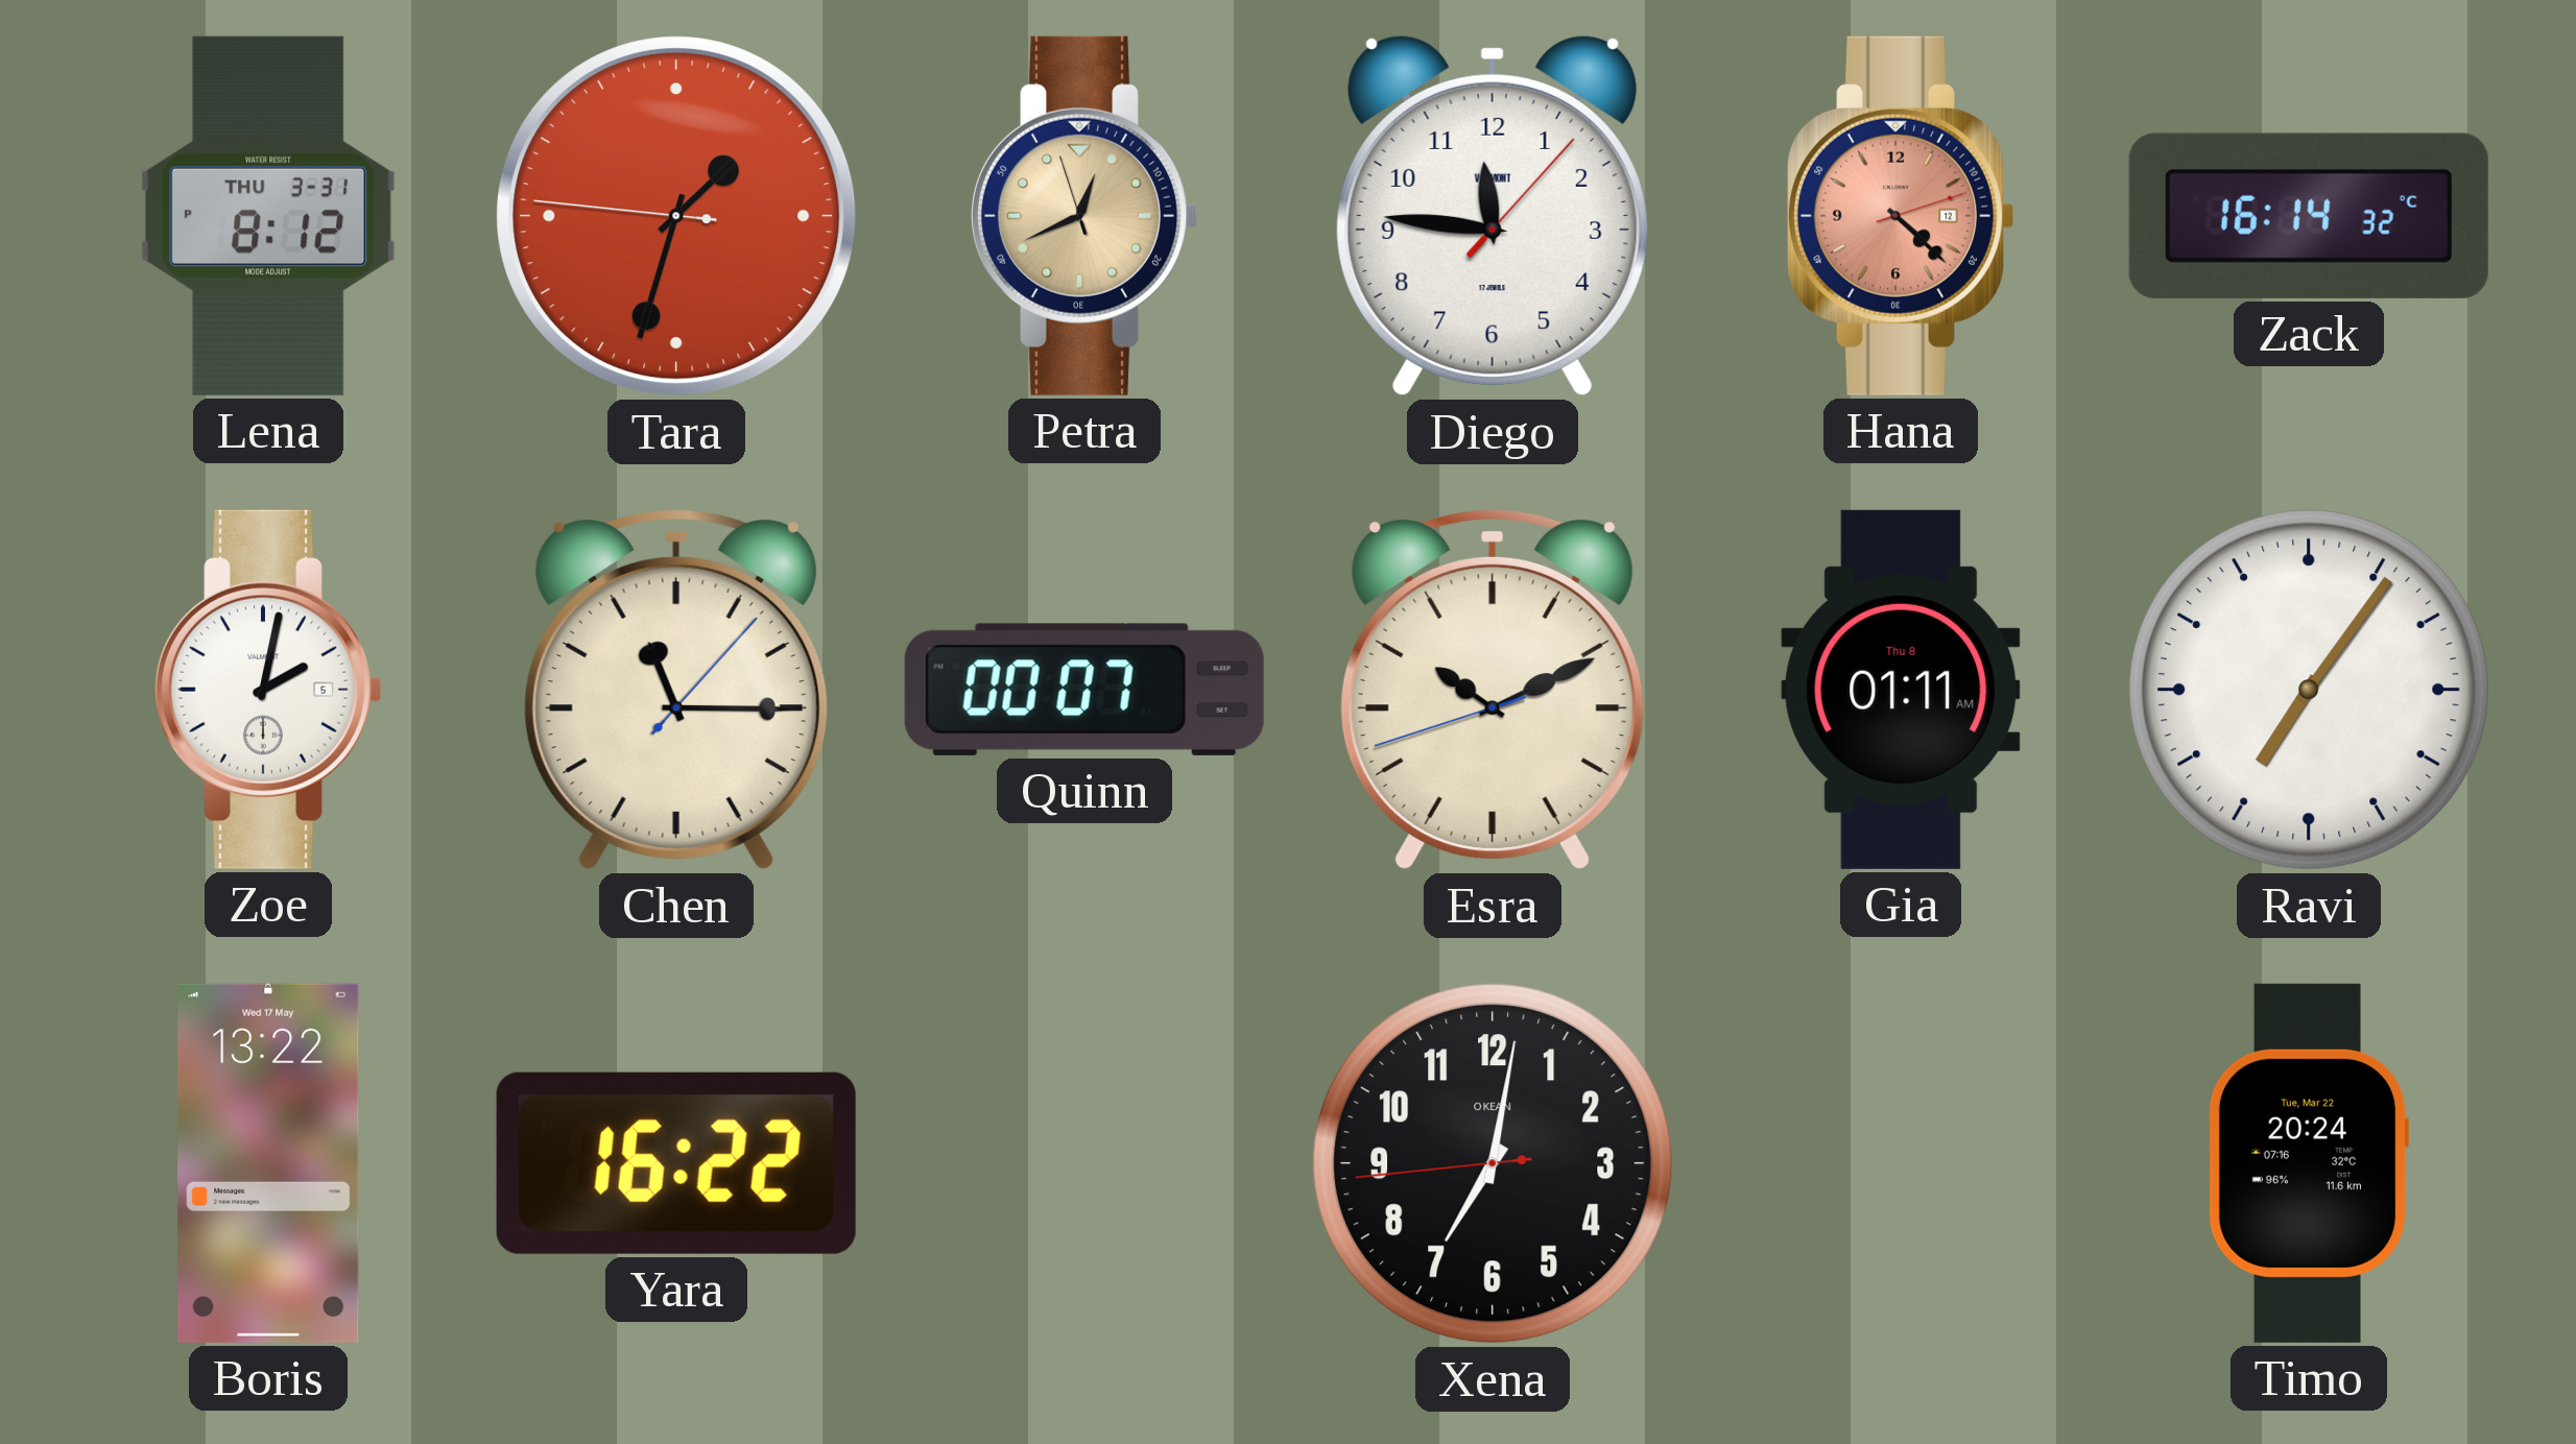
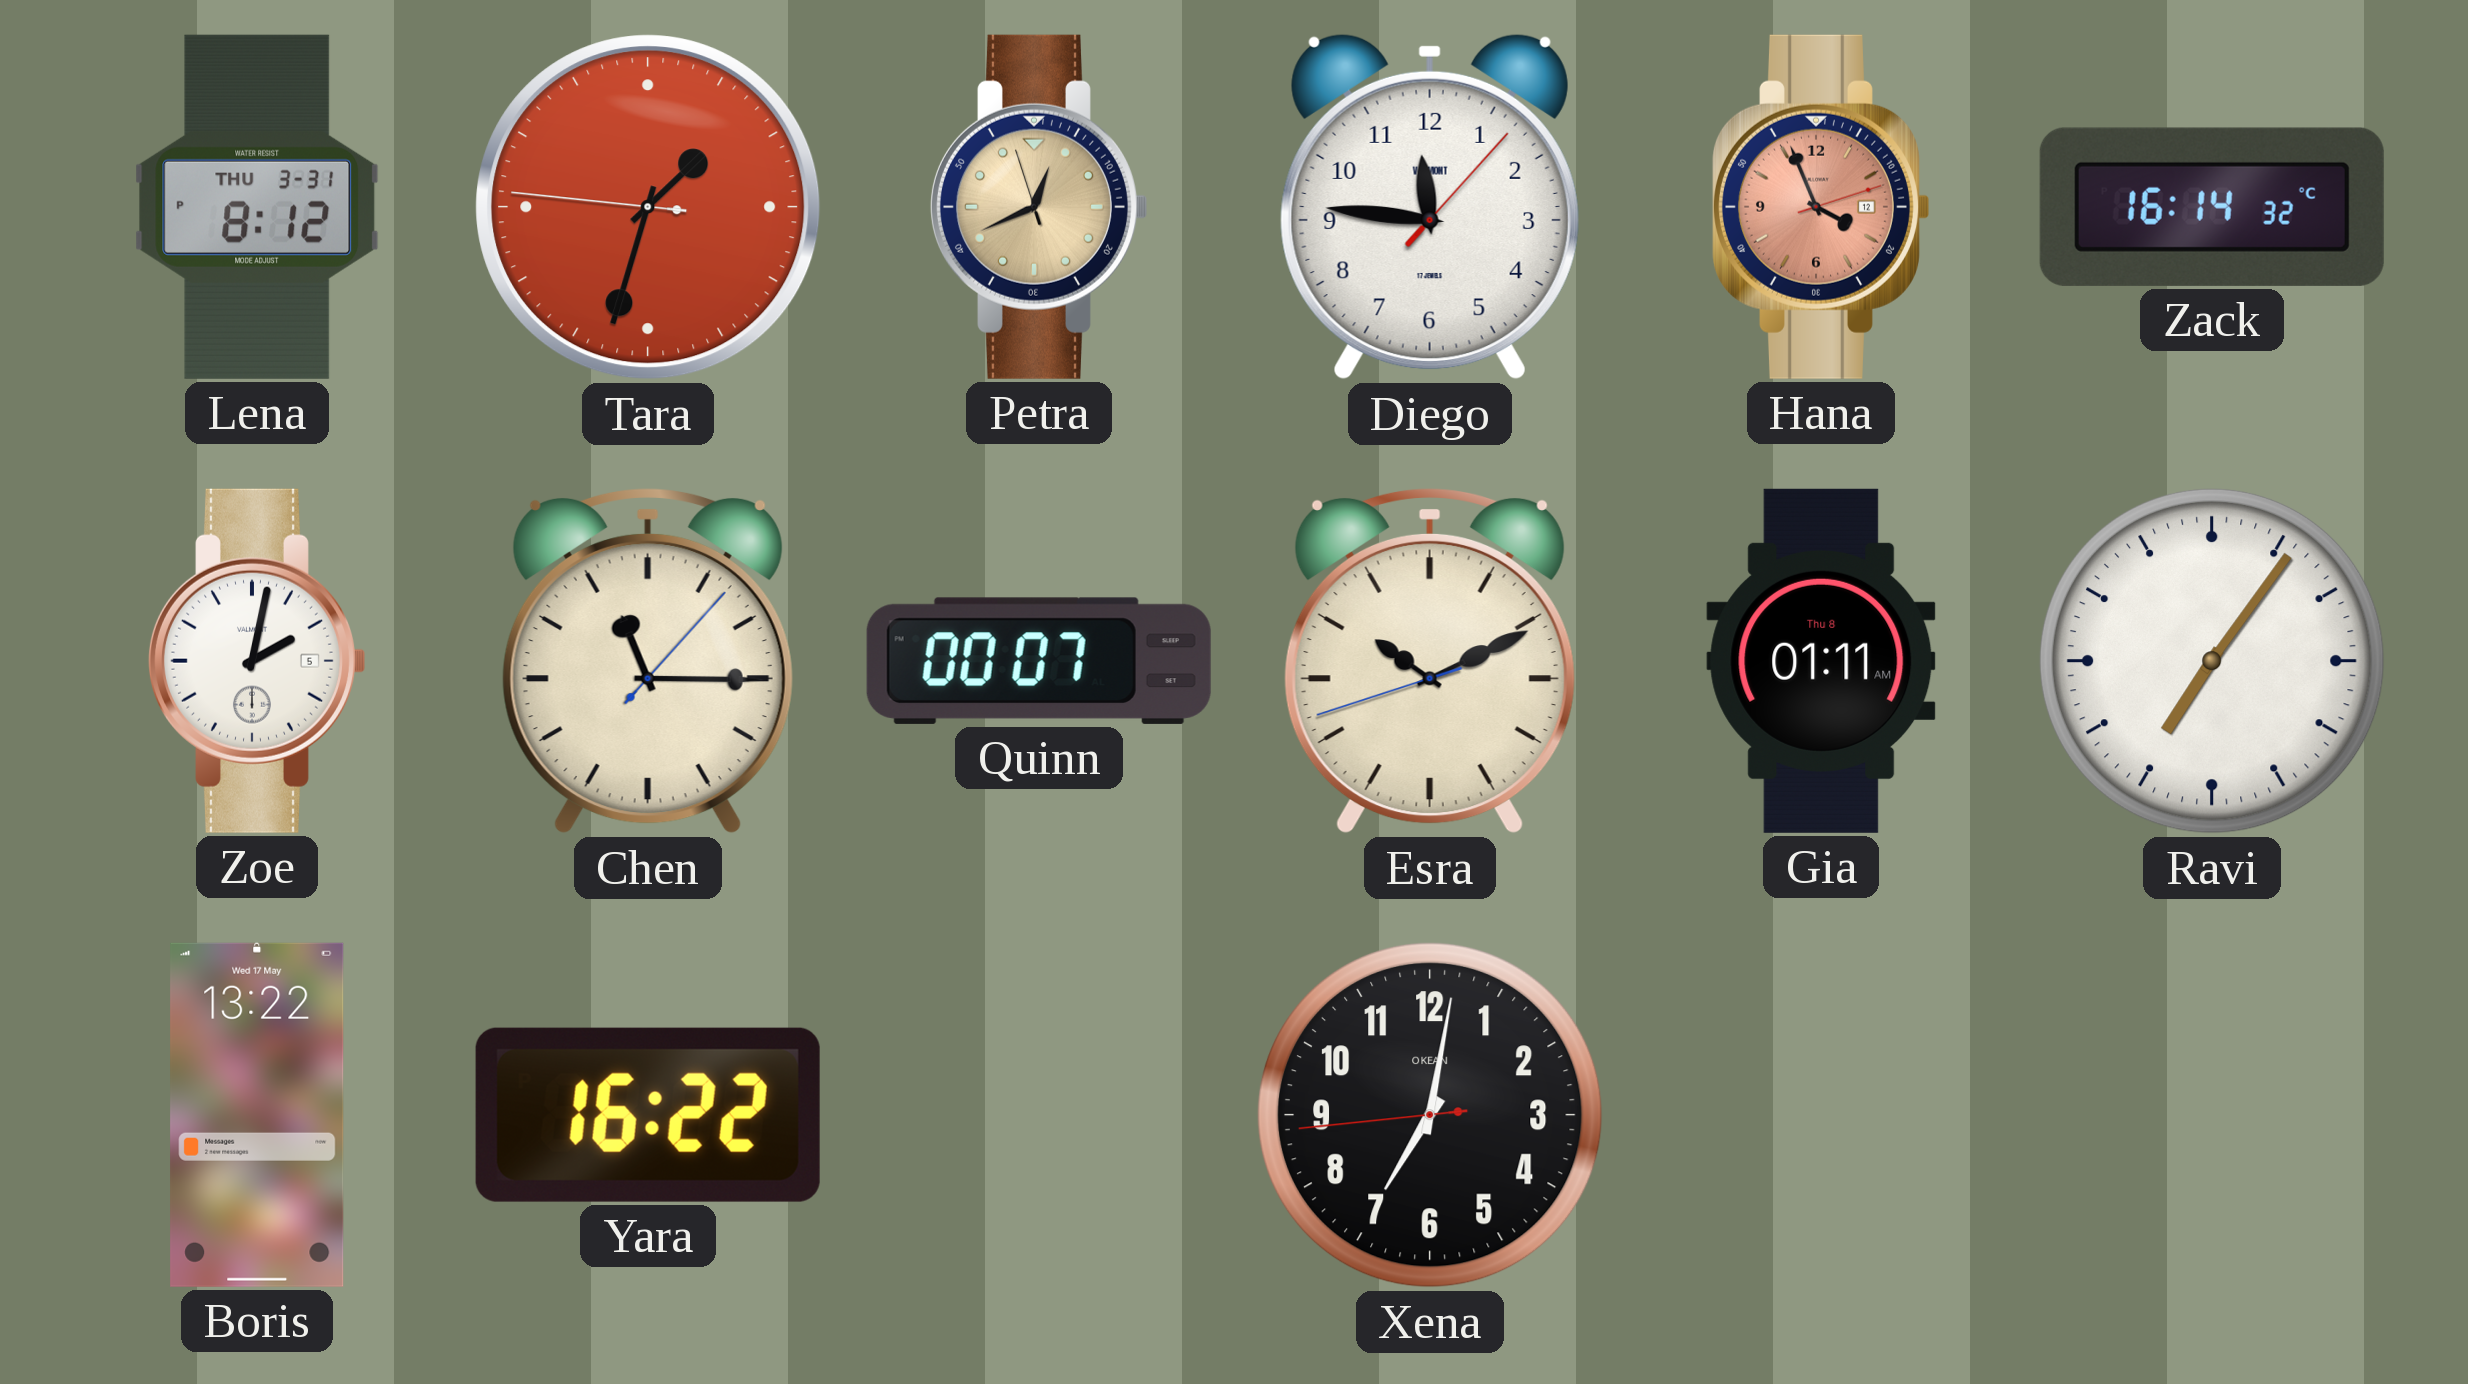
Hana: 4:22 -> 3:56 (1820, 207)
Timo: 20:24 -> none (2309, 1163)
